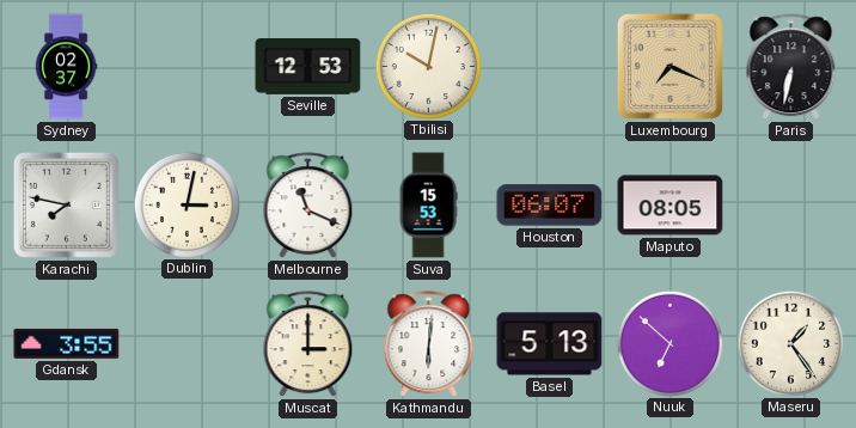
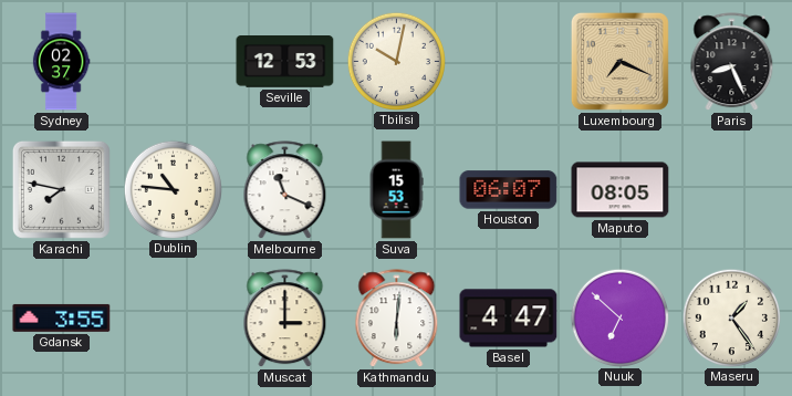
Paris: 6:32 -> 8:26 (732, 62)
Dublin: 3:02 -> 10:46 (173, 189)
Basel: 5:13 -> 4:47 (509, 319)
